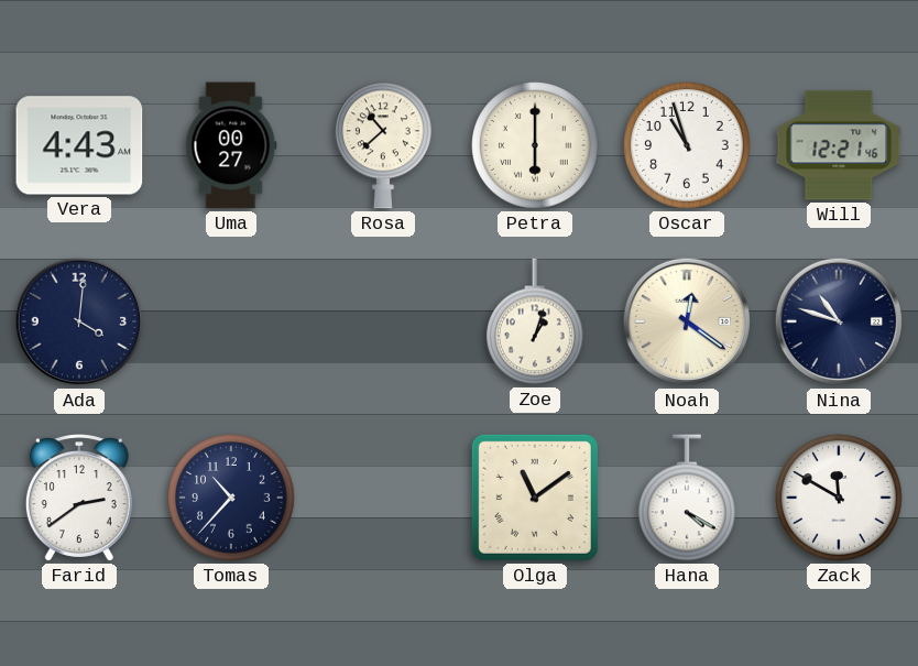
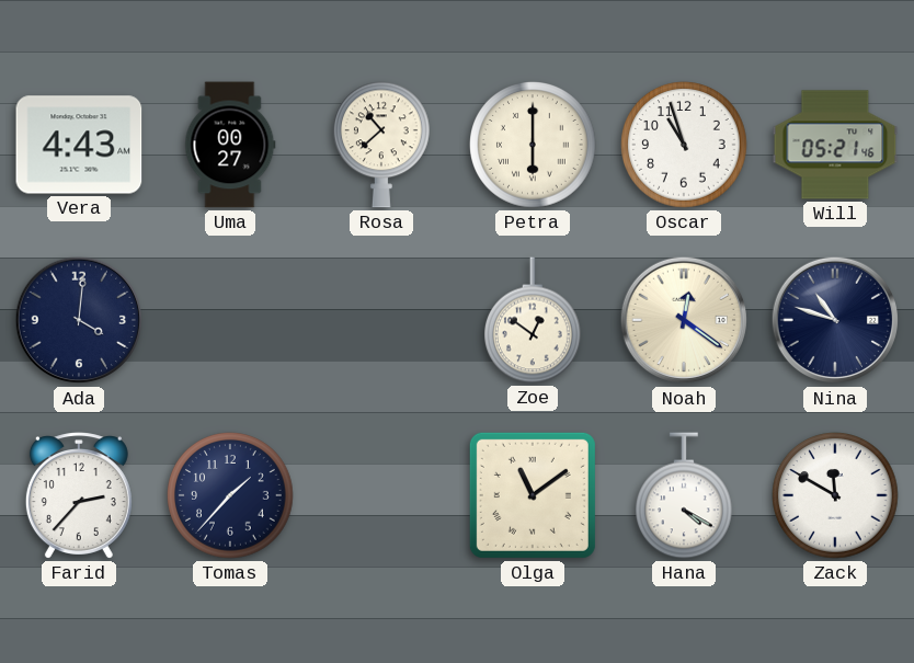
Will: 12:21 -> 05:21 (835, 145)
Zoe: 1:03 -> 12:51 (534, 320)
Farid: 2:39 -> 2:37 (79, 495)
Tomas: 10:37 -> 1:37 (230, 495)
